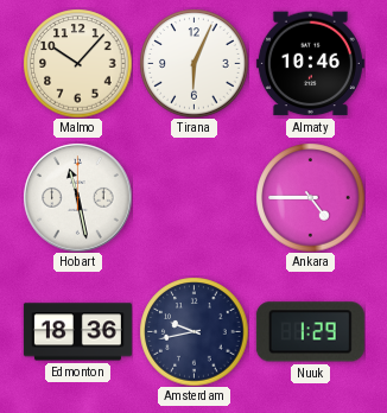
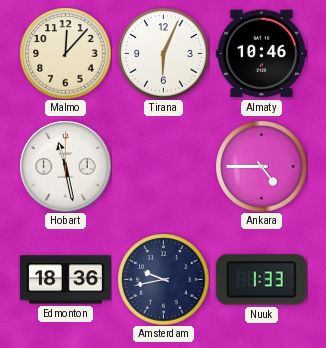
Malmo: 10:07 -> 12:07 (65, 53)
Nuuk: 1:29 -> 1:33 (261, 280)
